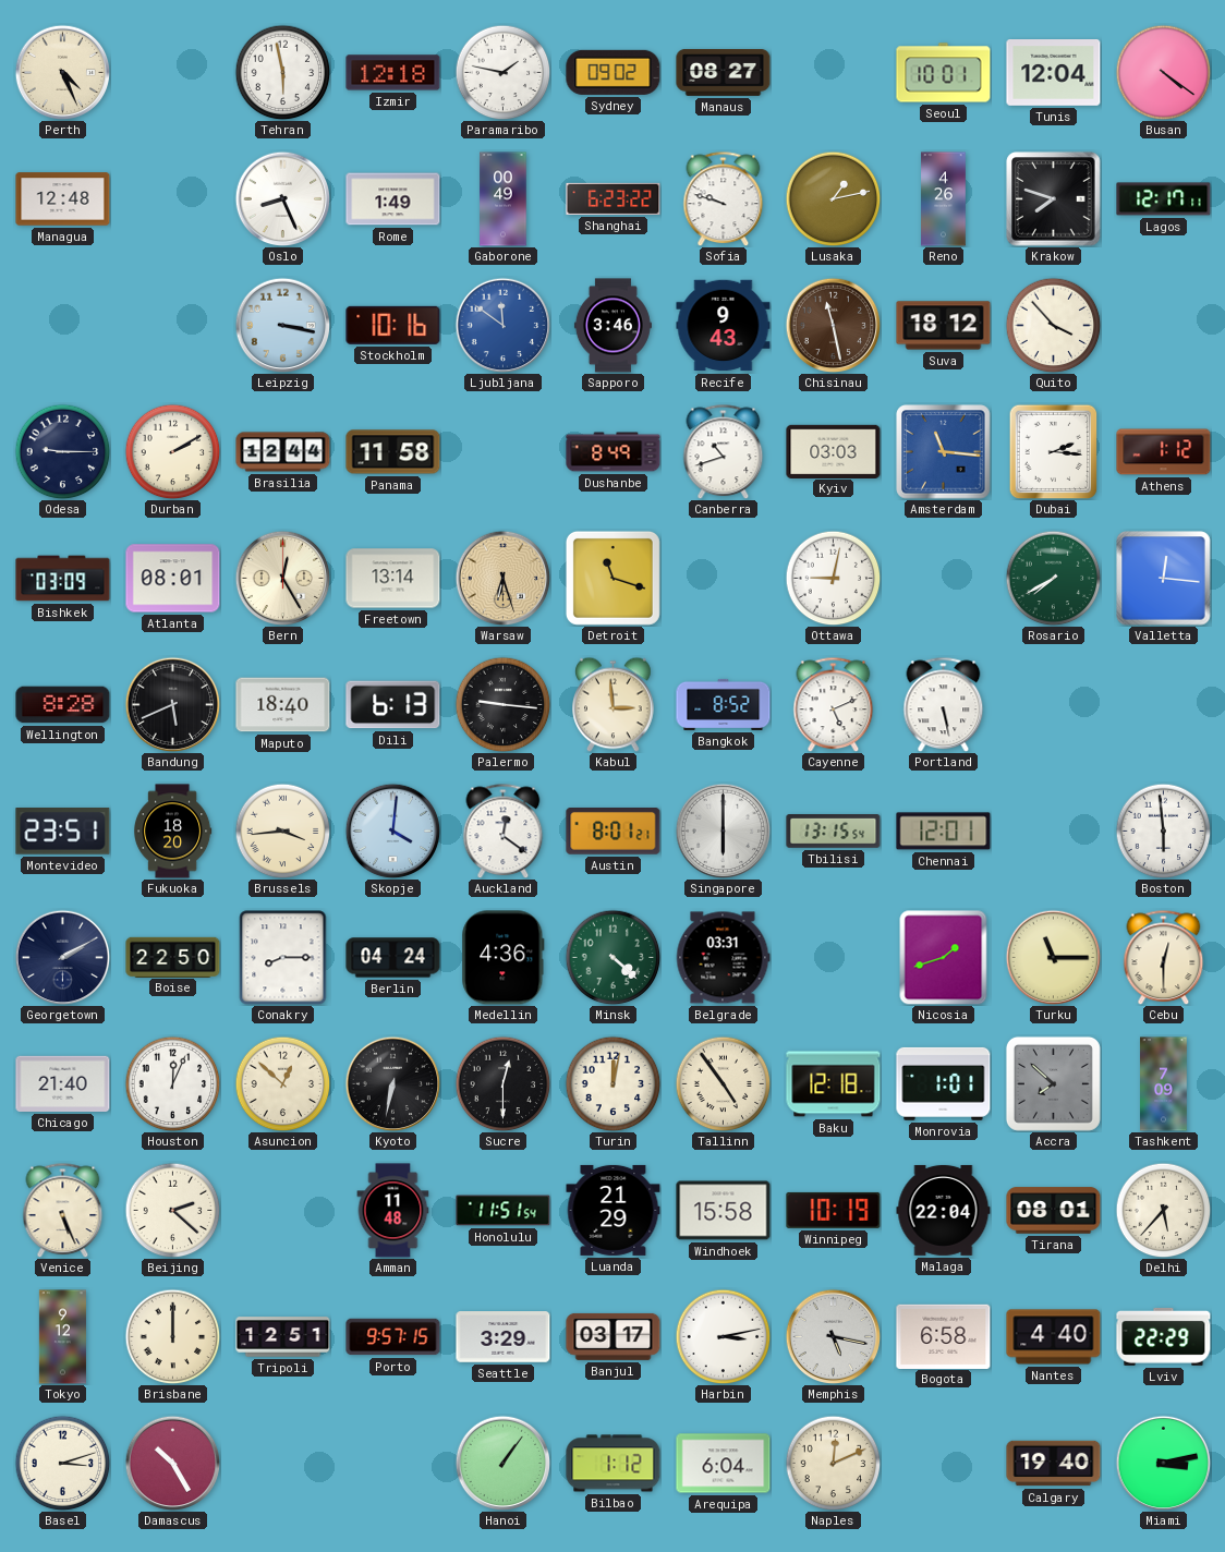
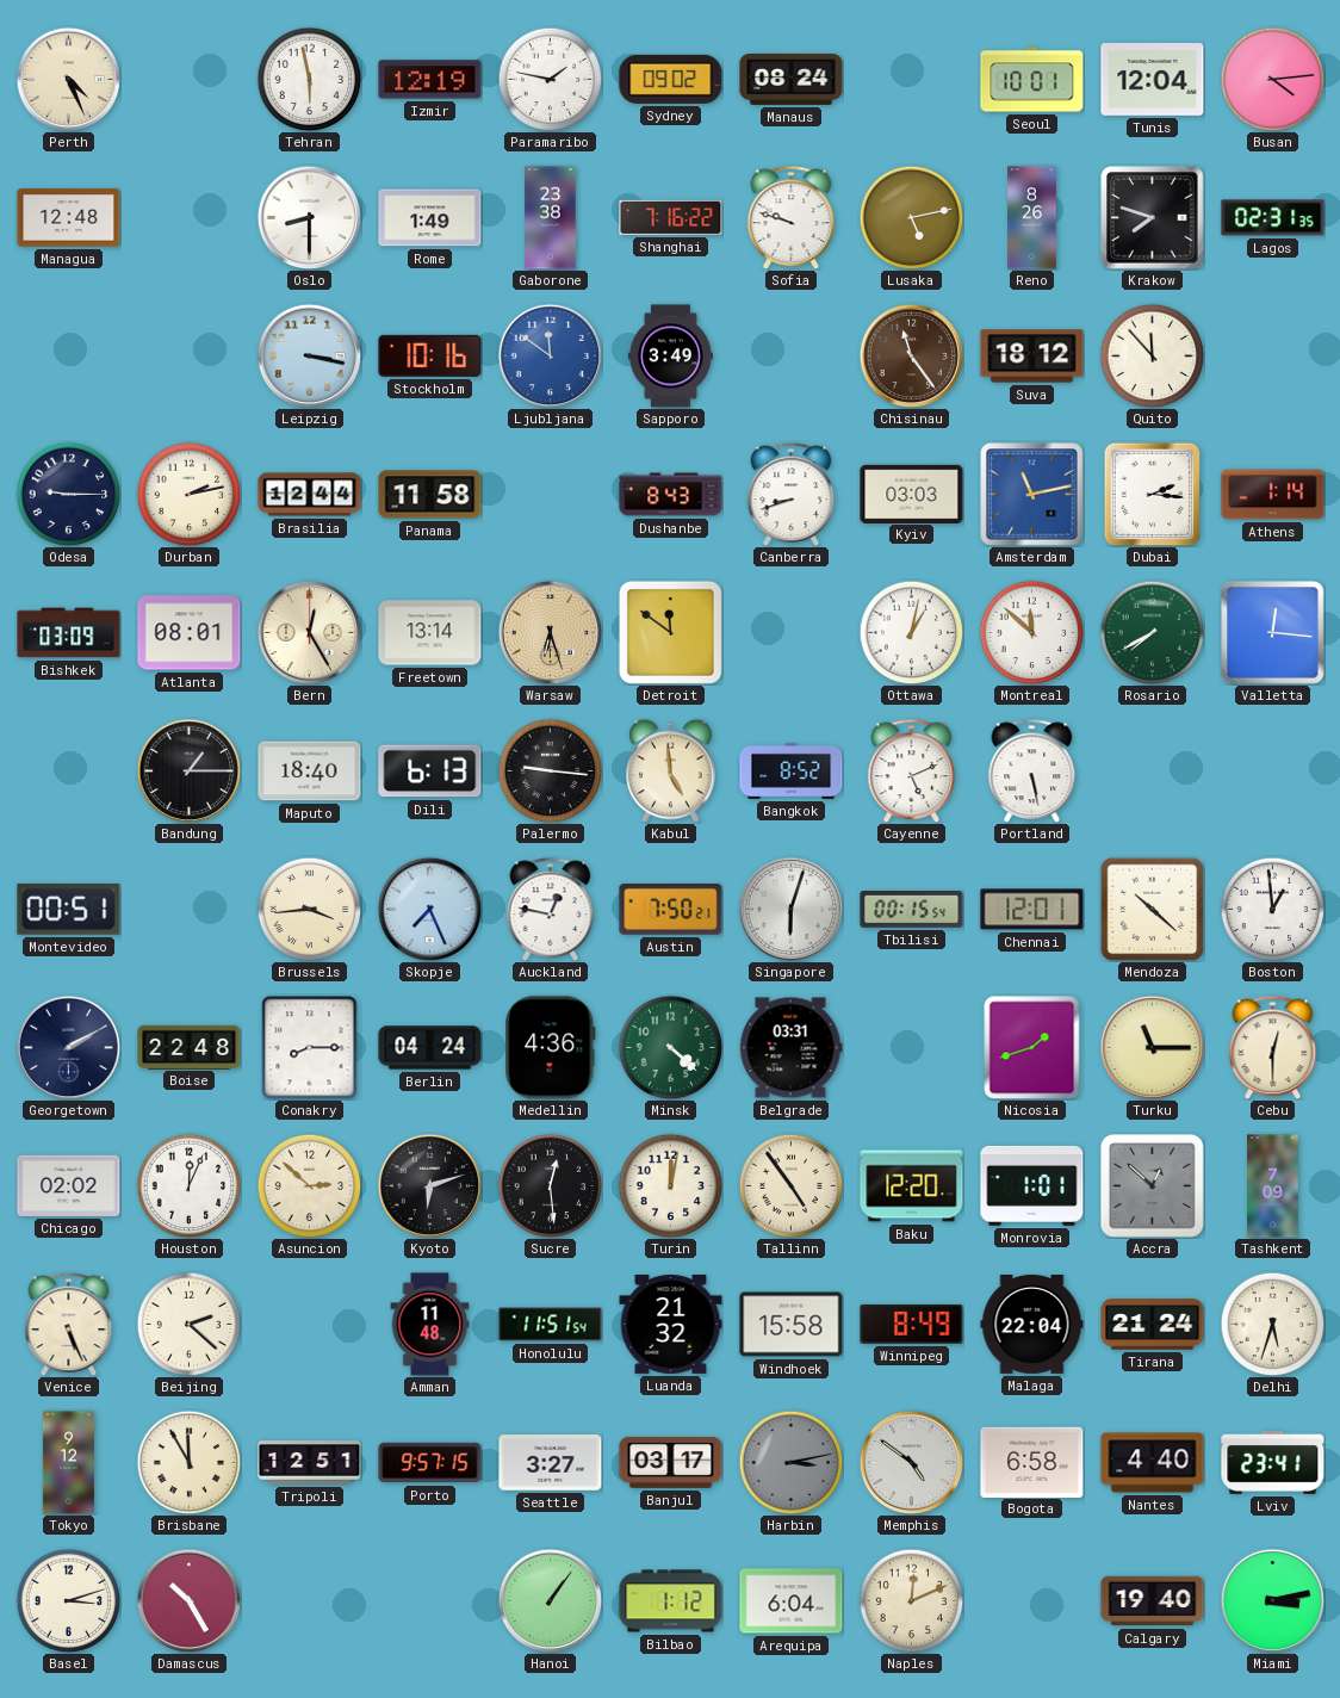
Izmir: 12:18 -> 12:19 (430, 80)
Manaus: 08:27 -> 08:24 (792, 79)
Busan: 4:21 -> 4:14 (1272, 79)
Oslo: 8:26 -> 8:30 (309, 217)
Gaborone: 00:49 -> 23:38 (551, 218)
Shanghai: 6:23 -> 7:16 (671, 217)
Lusaka: 1:13 -> 5:13 (911, 217)
Reno: 4:26 -> 8:26 (1032, 218)
Lagos: 12:17 -> 02:31 (1273, 218)
Sapporo: 3:46 -> 3:49 (670, 357)
Recife: 9:43 -> none (724, 326)
Chisinau: 11:28 -> 11:24 (911, 355)
Quito: 3:53 -> 11:53 (1152, 355)
Durban: 2:10 -> 2:13 (188, 494)
Dushanbe: 8:49 -> 8:43 (671, 495)
Canberra: 10:42 -> 8:42 (792, 494)
Amsterdam: 11:16 -> 11:13 (1032, 495)
Athens: 1:12 -> 1:14 (1273, 495)
Detroit: 11:18 -> 11:51 (670, 632)
Ottawa: 9:02 -> 1:02 (911, 632)
Montreal: none -> 11:52 (1031, 632)
Wellington: 8:28 -> none (63, 705)
Bandung: 5:41 -> 1:15 (188, 770)
Kabul: 2:59 -> 4:59 (671, 770)
Montevideo: 23:51 -> 00:51 (69, 910)
Fukuoka: 18:20 -> none (172, 832)
Skopje: 4:01 -> 7:26 (429, 909)
Auckland: 12:21 -> 12:47 (551, 909)
Austin: 8:01 -> 7:50 (671, 910)
Singapore: 6:00 -> 6:03 (790, 909)
Tbilisi: 13:15 -> 00:15 (912, 910)
Mendoza: none -> 10:22 (1152, 909)
Boston: 5:59 -> 12:59 (1272, 909)
Boise: 22:50 -> 22:48 (190, 1047)
Chicago: 21:40 -> 02:02 (69, 1185)
Asuncion: 12:52 -> 2:52 (309, 1185)
Kyoto: 6:32 -> 6:12 (429, 1185)
Sucre: 12:30 -> 12:29 (550, 1185)
Baku: 12:18 -> 12:20 (912, 1186)
Accra: 7:52 -> 12:52 (1152, 1185)
Luanda: 21:29 -> 21:32 (671, 1324)
Winnipeg: 10:19 -> 8:49 (912, 1324)
Tirana: 08:01 -> 21:24 (1153, 1325)
Delhi: 5:37 -> 5:33 (1272, 1324)
Brisbane: 12:00 -> 11:55 (188, 1462)
Seattle: 3:29 -> 3:27 (551, 1463)
Harbin dial: white -> grey (790, 1462)
Memphis: 5:17 -> 4:51 (911, 1462)
Lviv: 22:29 -> 23:41 (1273, 1462)
